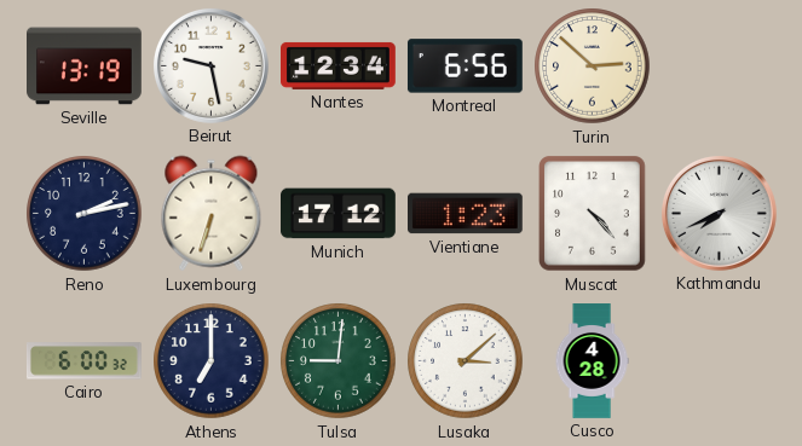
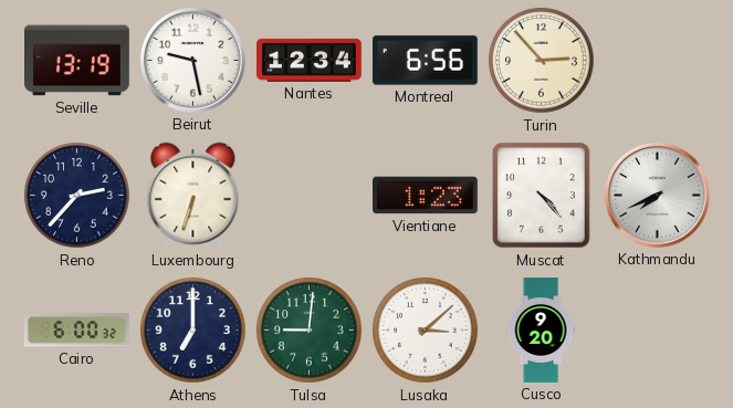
Turin: 2:52 -> 2:53 (542, 61)
Reno: 2:13 -> 2:37 (77, 196)
Munich: 17:12 -> none (339, 214)
Cusco: 4:28 -> 9:20 (541, 331)
